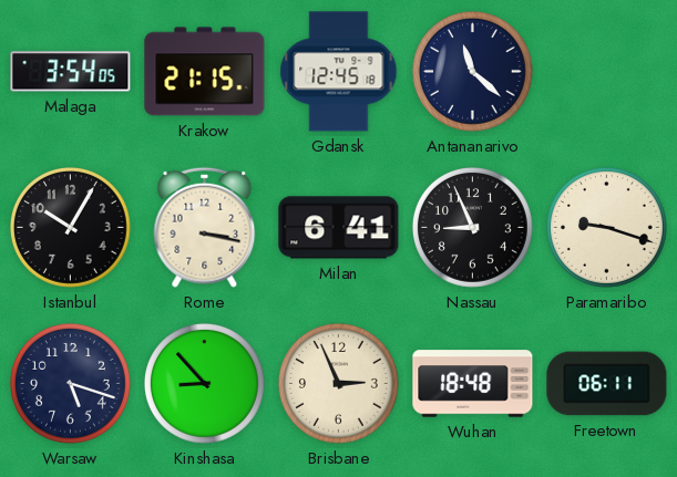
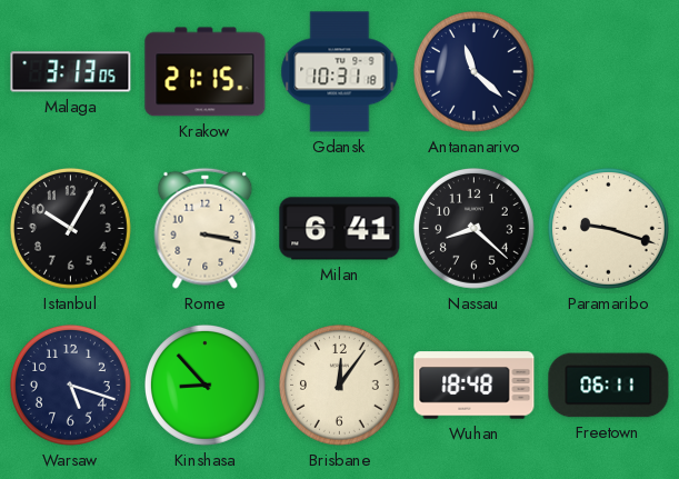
Malaga: 3:54 -> 3:13 (71, 72)
Gdansk: 12:45 -> 10:31 (340, 72)
Nassau: 8:56 -> 8:22 (473, 228)
Brisbane: 2:56 -> 12:06 (339, 385)
